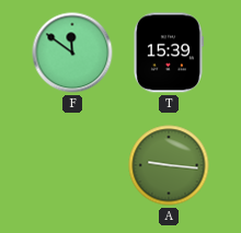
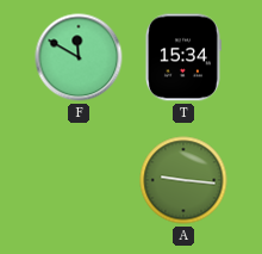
F: 11:51 -> 11:50 (79, 57)
T: 15:39 -> 15:34 (182, 57)
